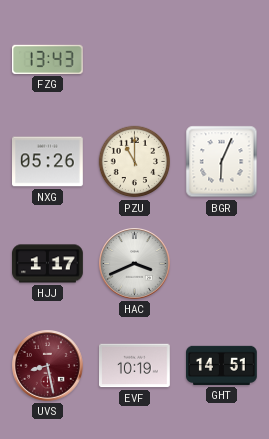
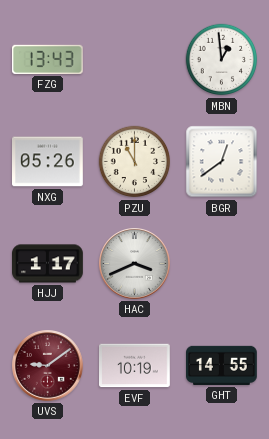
MBN: none -> 12:59 (222, 60)
BGR: 6:04 -> 12:39 (222, 162)
UVS: 8:28 -> 9:09 (48, 366)
GHT: 14:51 -> 14:55 (222, 365)
